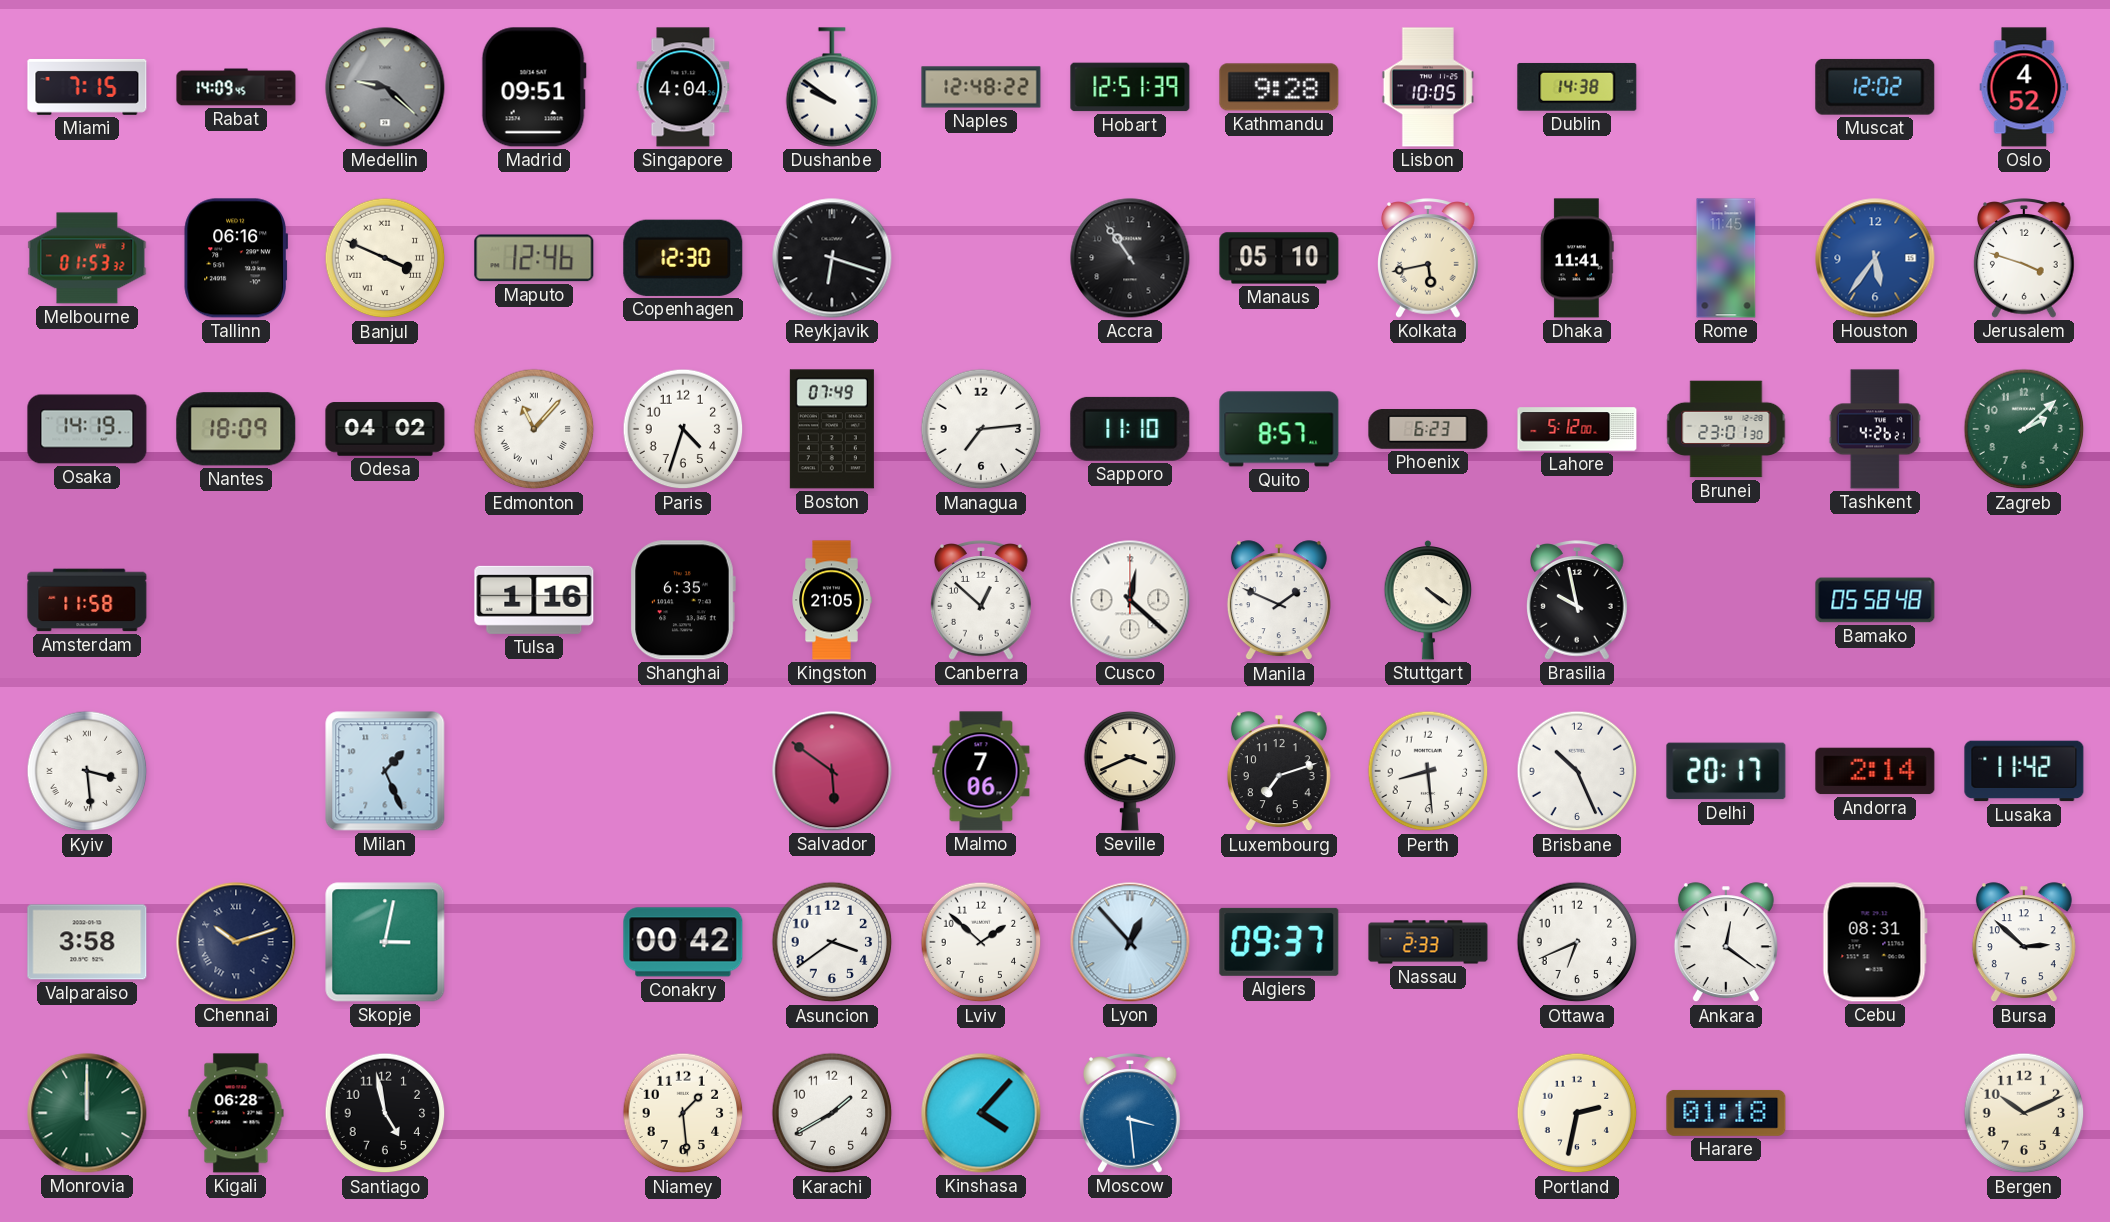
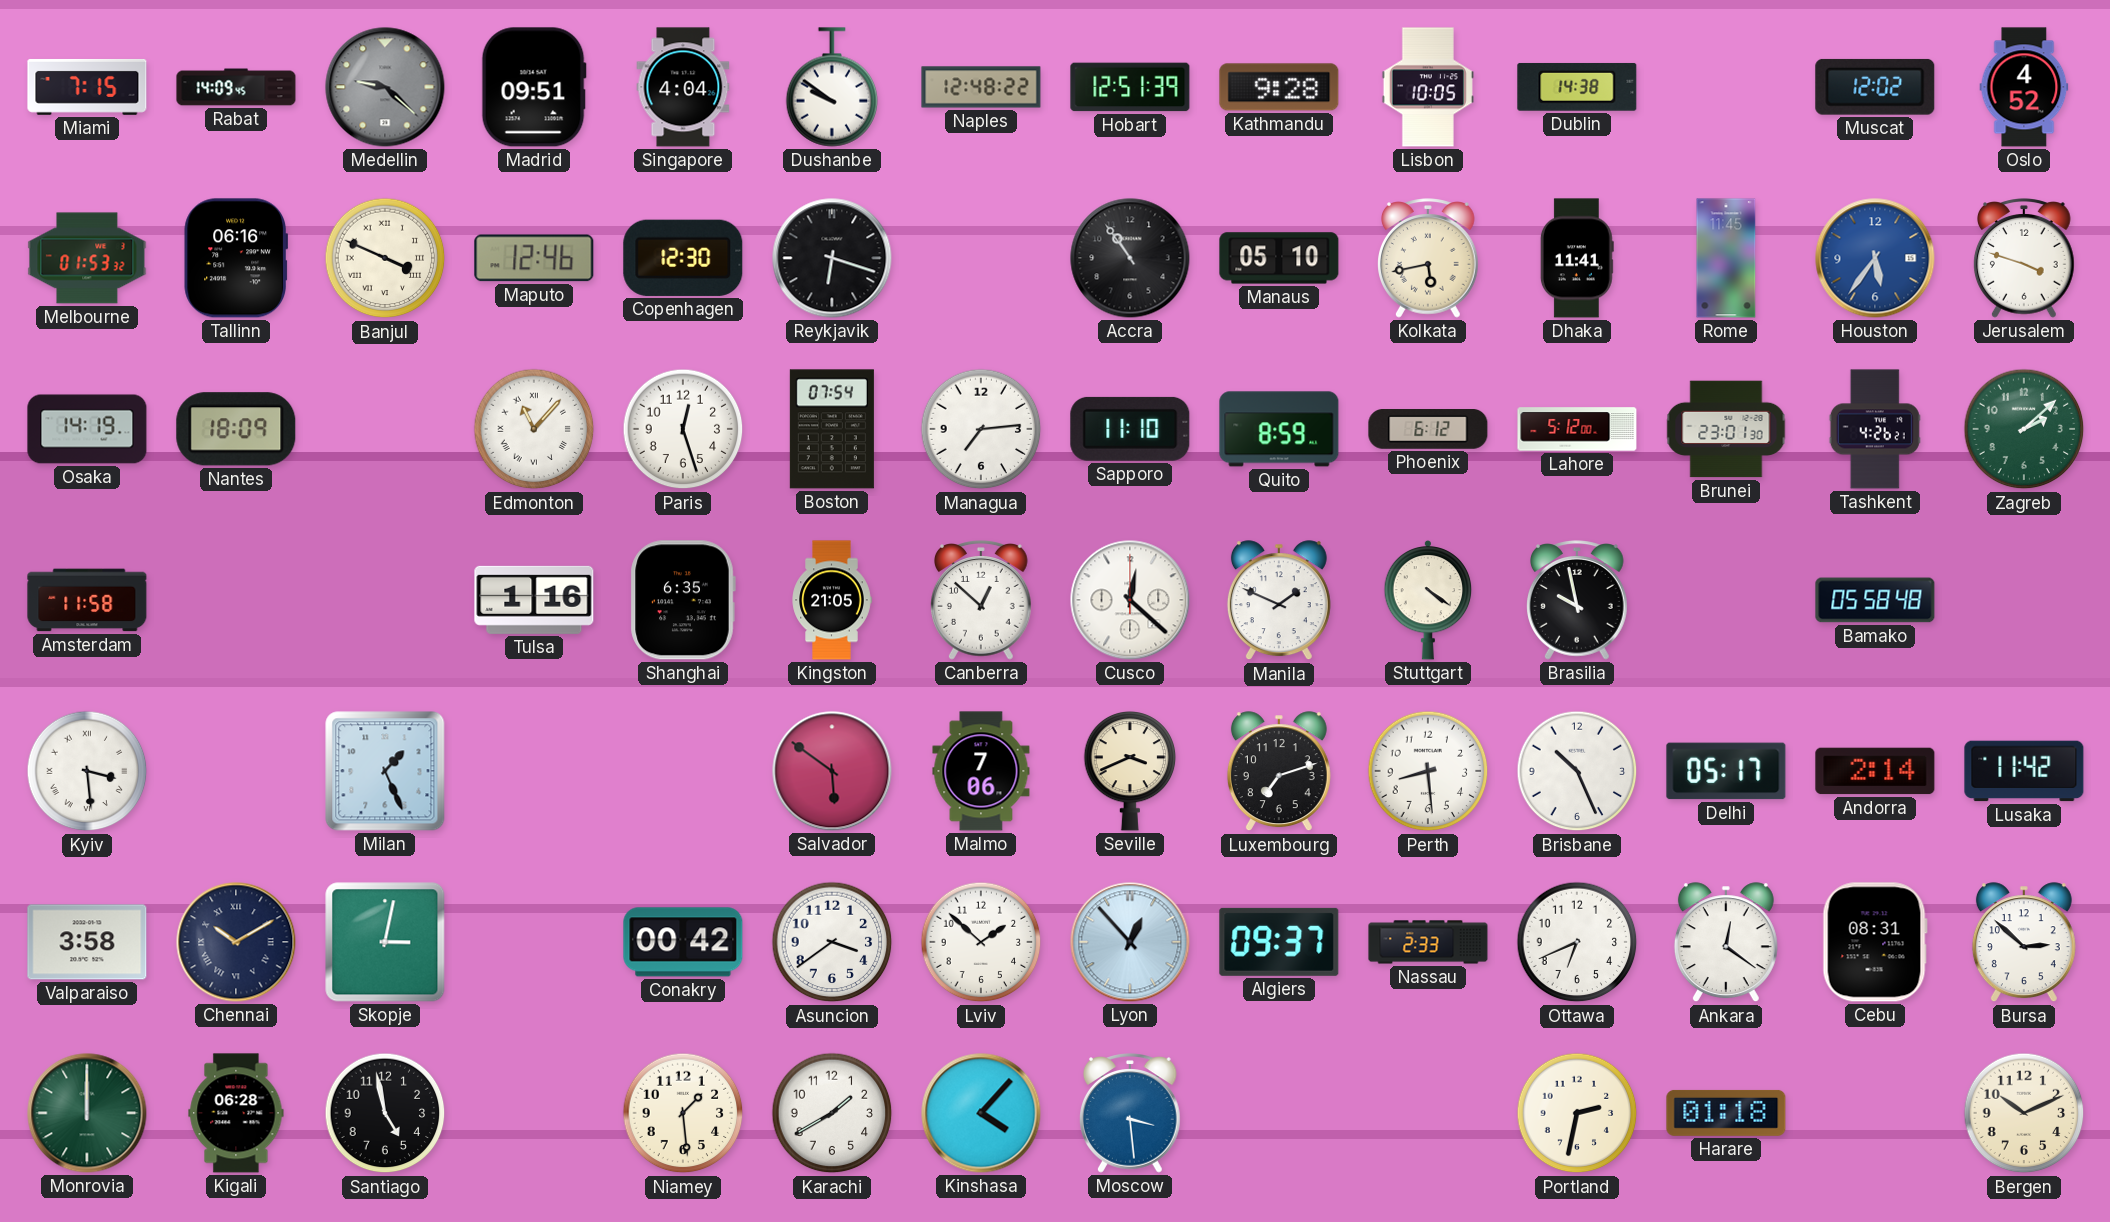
Odesa: 04:02 -> none (385, 429)
Paris: 4:33 -> 12:27 (683, 429)
Boston: 07:49 -> 07:54 (832, 429)
Quito: 8:57 -> 8:59 (1279, 429)
Phoenix: 6:23 -> 6:12 (1428, 430)
Delhi: 20:17 -> 05:17 (1726, 771)
Chennai: 10:12 -> 10:10 (236, 942)
